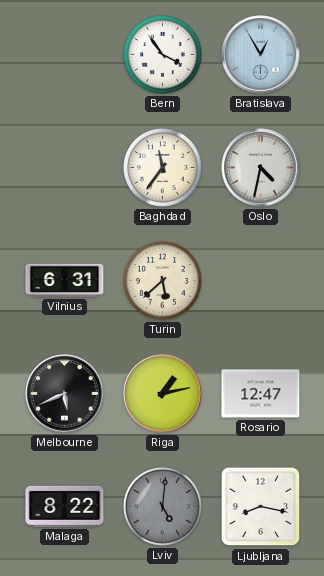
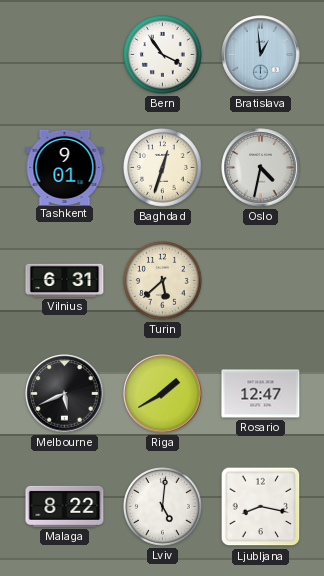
Bratislava: 12:55 -> 12:59 (261, 55)
Tashkent: none -> 9:01 (65, 167)
Baghdad: 11:36 -> 12:33 (163, 168)
Riga: 1:13 -> 1:40 (163, 394)
Lviv dial: grey -> white (163, 507)
